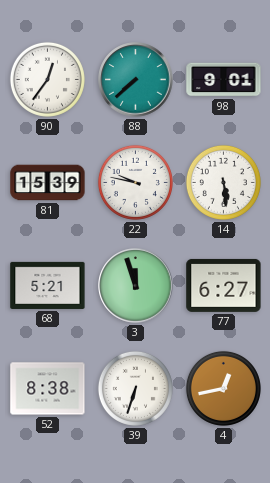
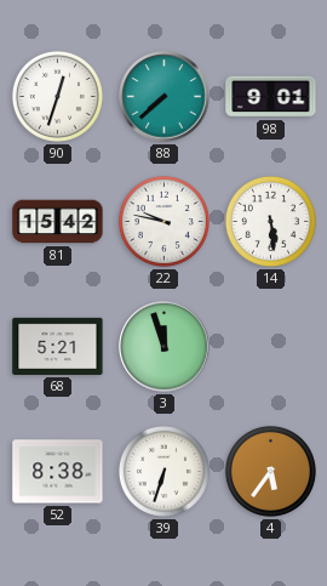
90: 12:36 -> 12:33 (57, 96)
81: 15:39 -> 15:42 (58, 222)
77: 6:27 -> none (224, 285)
4: 12:43 -> 5:36 (270, 471)
